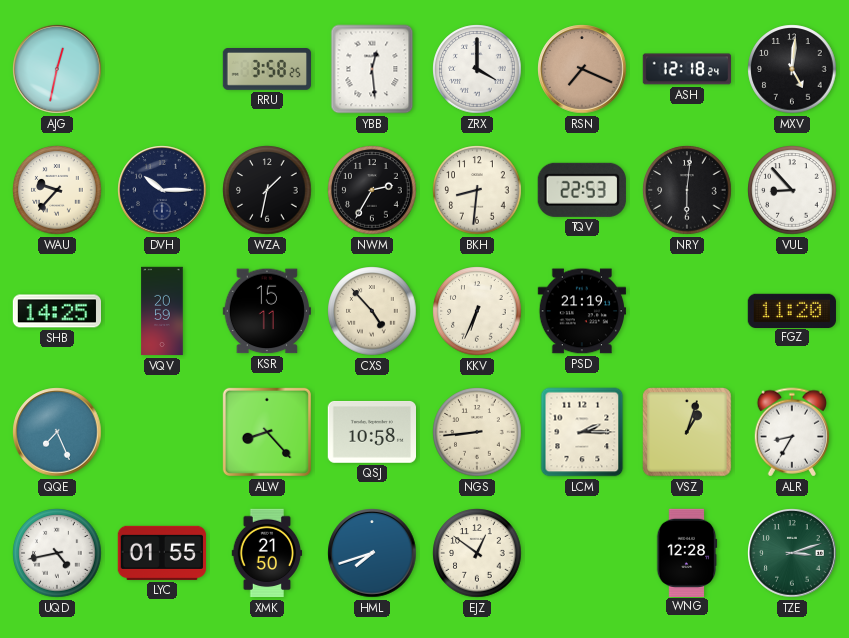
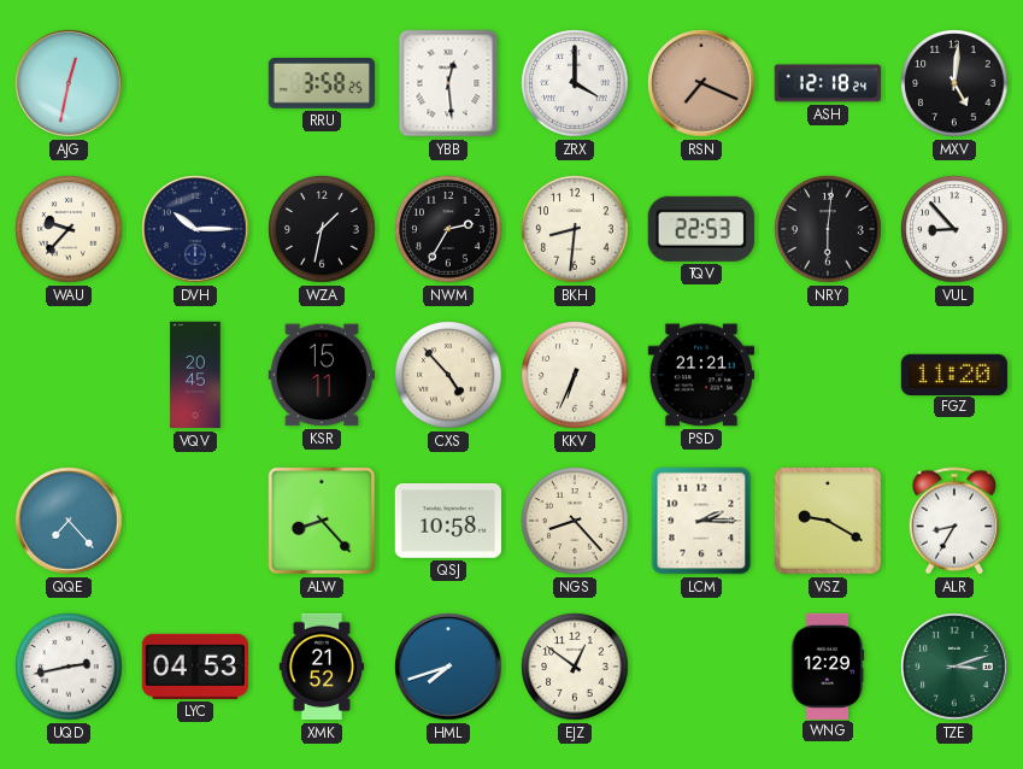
SHB: 14:25 -> none (56, 311)
VQV: 20:59 -> 20:45 (195, 375)
PSD: 21:19 -> 21:21 (700, 375)
QQE: 7:26 -> 7:23 (69, 521)
NGS: 8:44 -> 8:23 (575, 521)
VSZ: 1:03 -> 9:20 (828, 521)
UQD: 4:43 -> 2:43 (69, 667)
LYC: 01:55 -> 04:53 (194, 667)
XMK: 21:50 -> 21:52 (322, 667)
WNG: 12:28 -> 12:29 (828, 665)
